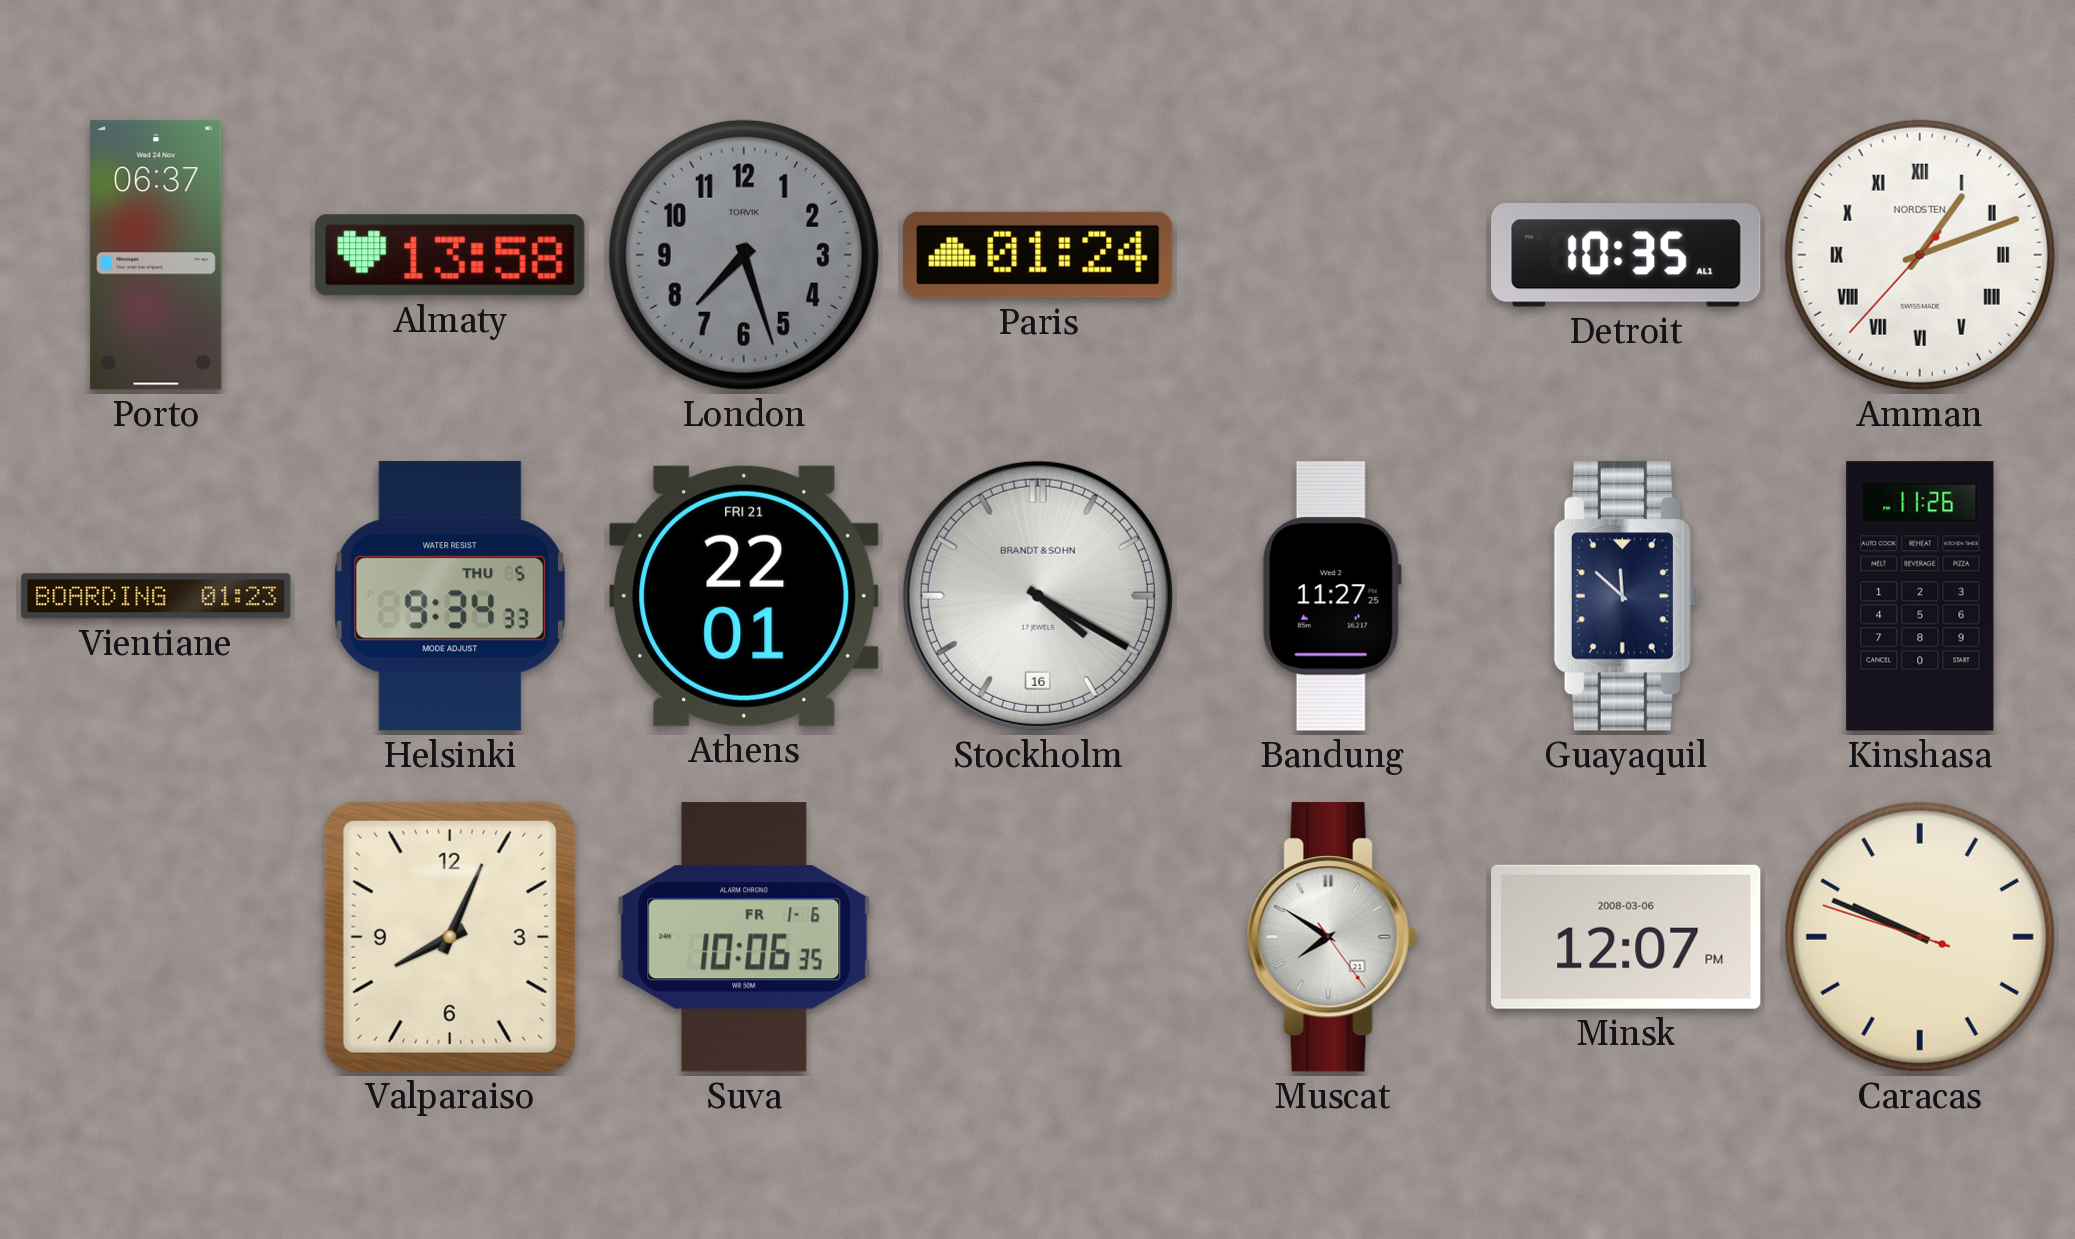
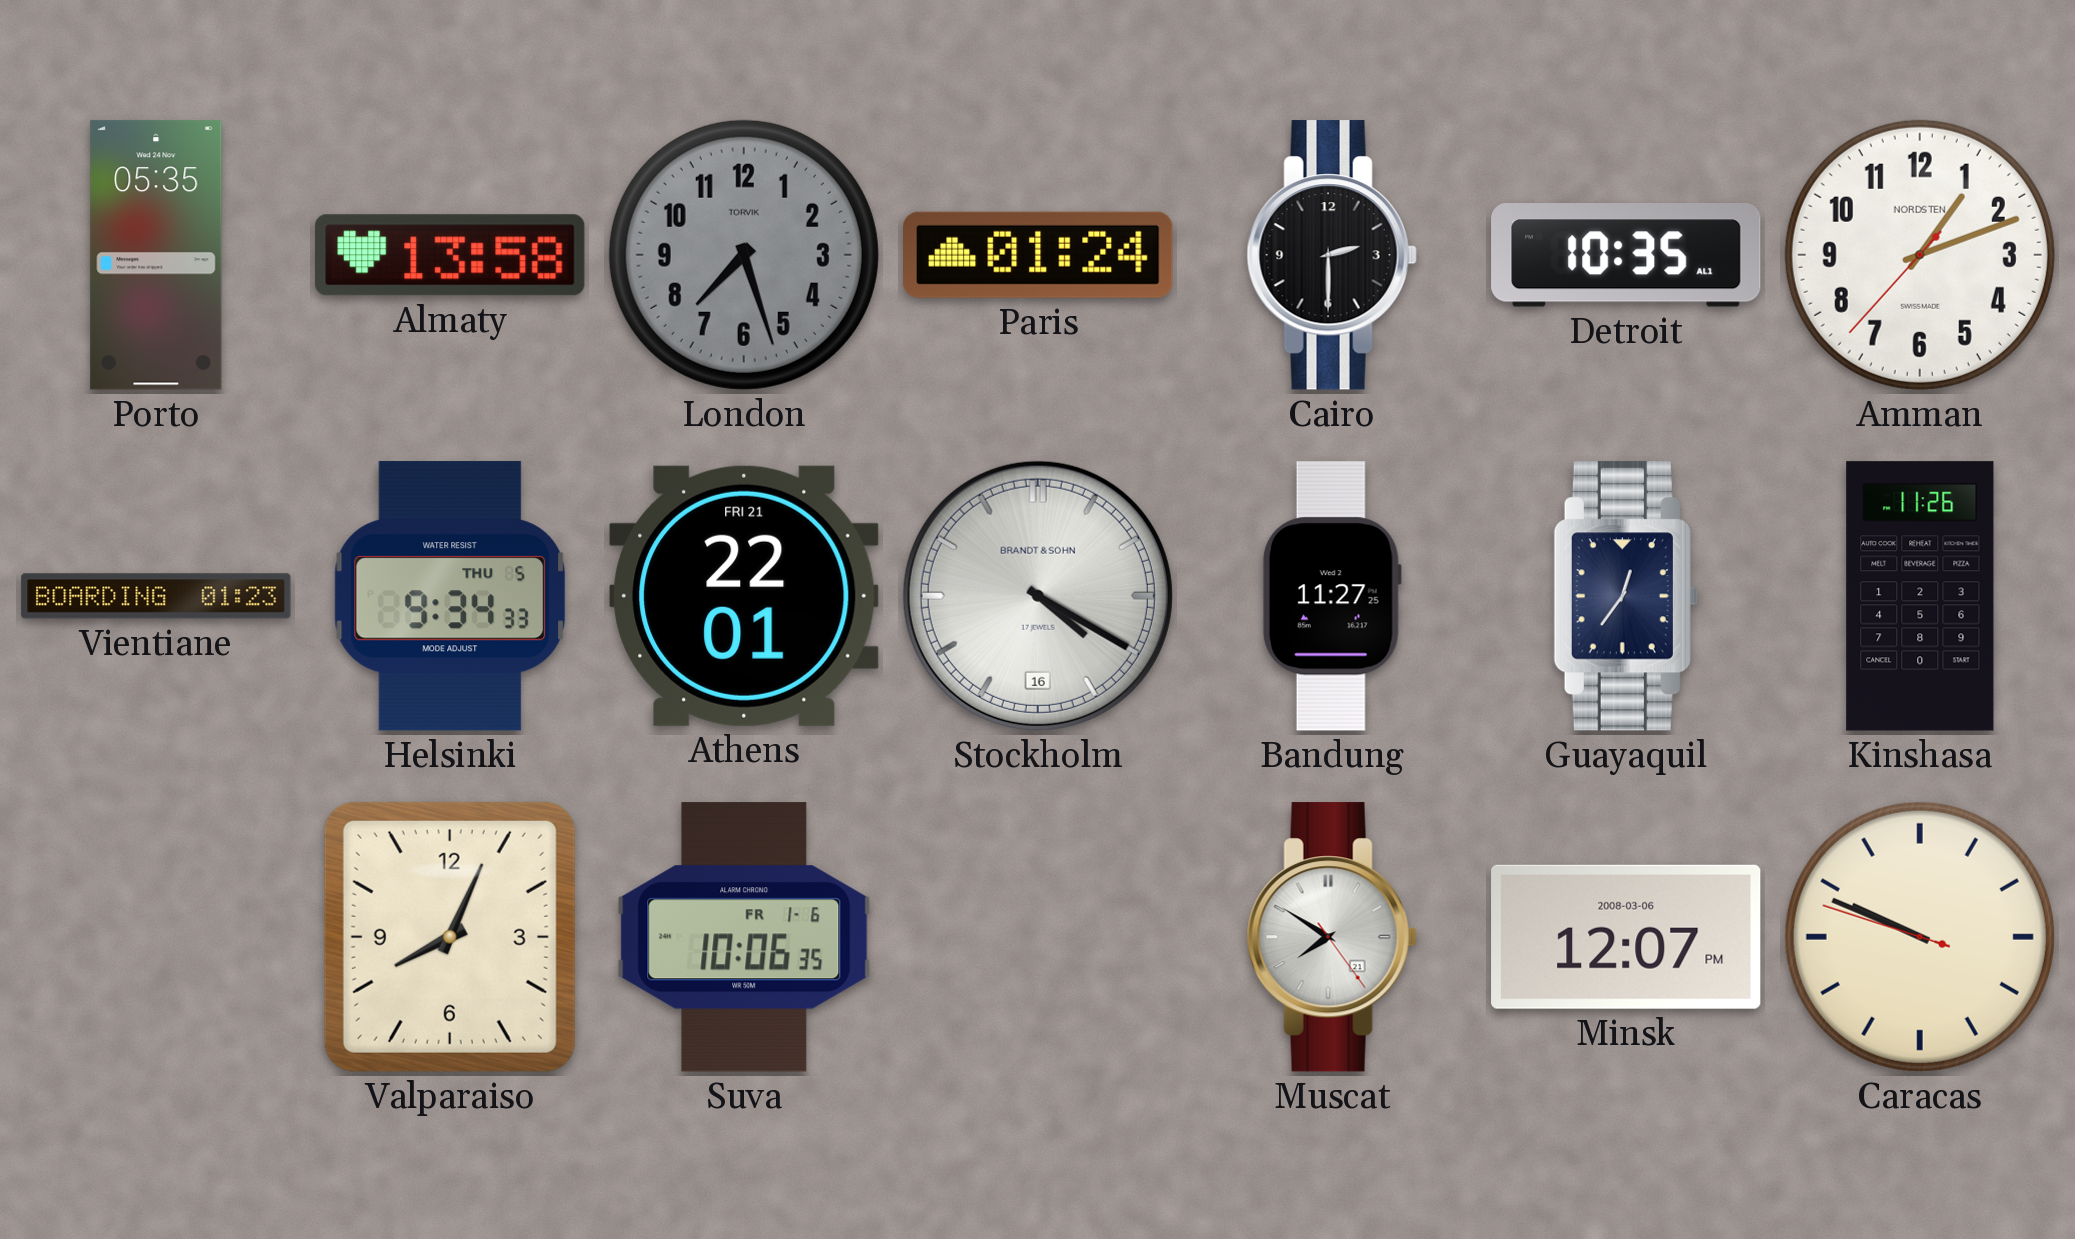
Porto: 06:37 -> 05:35 (156, 255)
Cairo: none -> 2:30 (1332, 255)
Amman numerals: Roman -> Arabic (1920, 255)
Guayaquil: 11:52 -> 12:36 (1626, 596)
